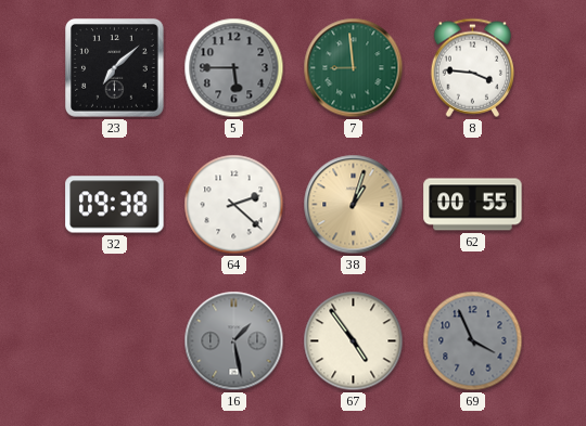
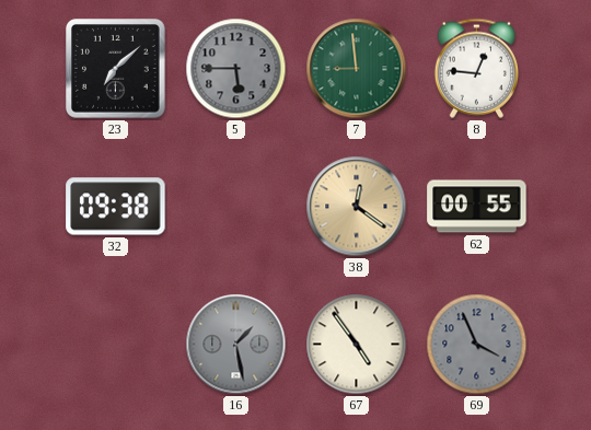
8: 3:46 -> 12:46 (476, 68)
64: 2:22 -> none (234, 205)
38: 1:03 -> 12:21 (357, 207)
